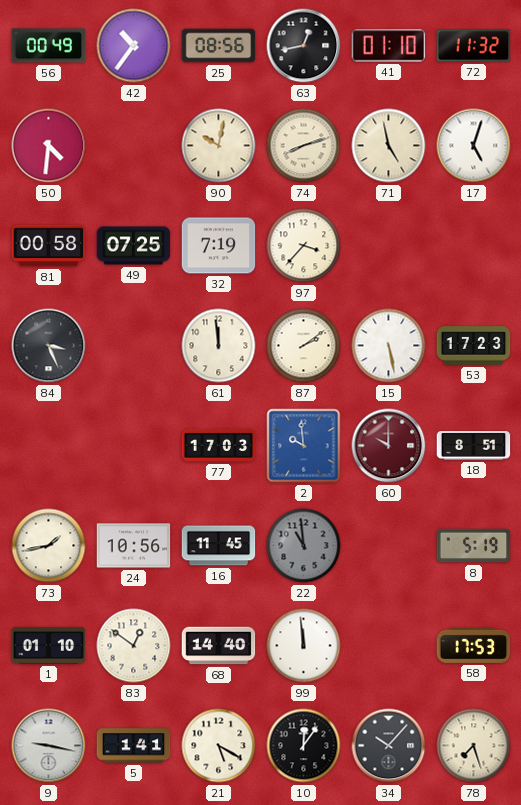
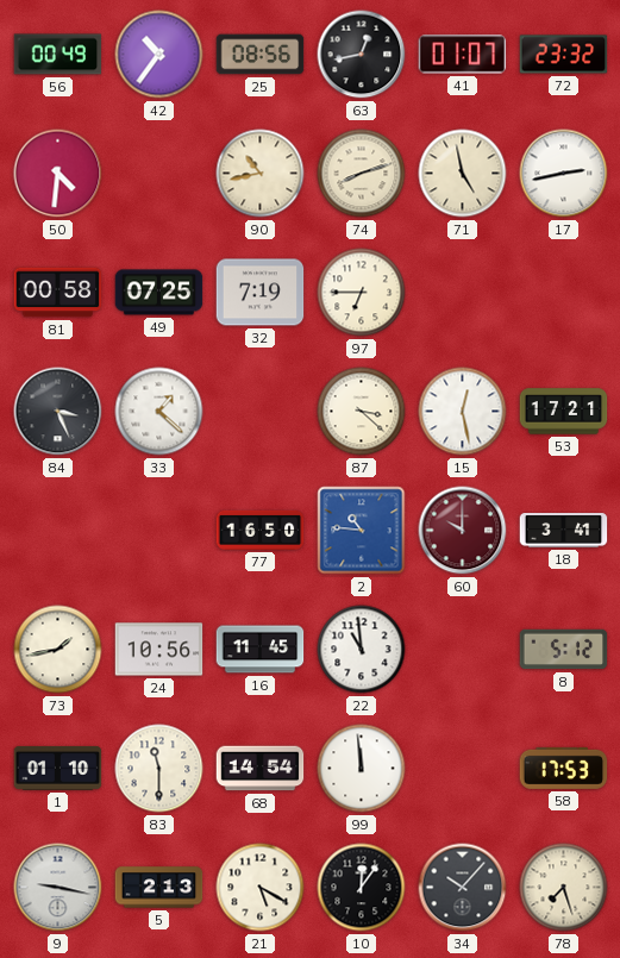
41: 01:10 -> 01:07 (463, 55)
72: 11:32 -> 23:32 (564, 55)
90: 10:02 -> 10:43 (261, 174)
17: 5:03 -> 2:43 (564, 174)
97: 3:37 -> 6:45 (362, 293)
33: none -> 1:22 (159, 412)
61: 11:59 -> none (219, 346)
87: 2:09 -> 3:22 (362, 412)
15: 5:28 -> 12:28 (463, 412)
53: 17:23 -> 17:21 (564, 412)
77: 17:03 -> 16:50 (261, 530)
2: 9:59 -> 10:46 (362, 531)
18: 8:51 -> 3:41 (564, 531)
22 dial: grey -> white (362, 650)
8: 5:19 -> 5:12 (564, 650)
83: 12:51 -> 11:30 (159, 769)
68: 14:40 -> 14:54 (261, 769)
5: 1:41 -> 2:13 (159, 888)
